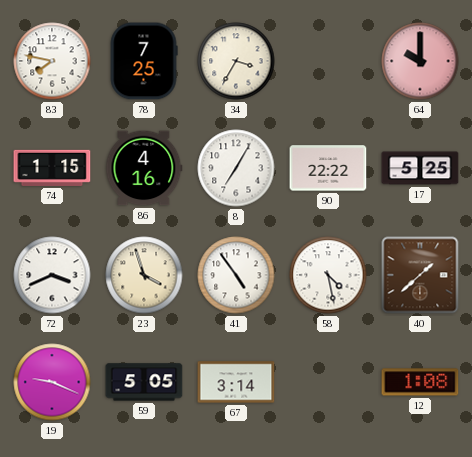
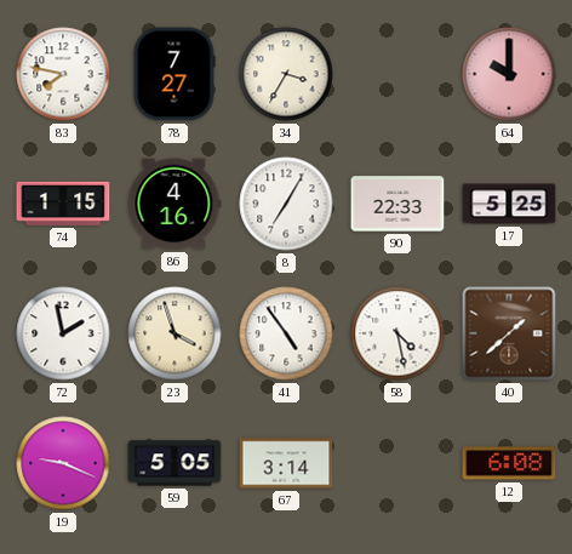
78: 7:25 -> 7:27 (175, 74)
90: 22:22 -> 22:33 (397, 204)
72: 3:41 -> 1:58 (63, 333)
12: 1:08 -> 6:08 (509, 463)
